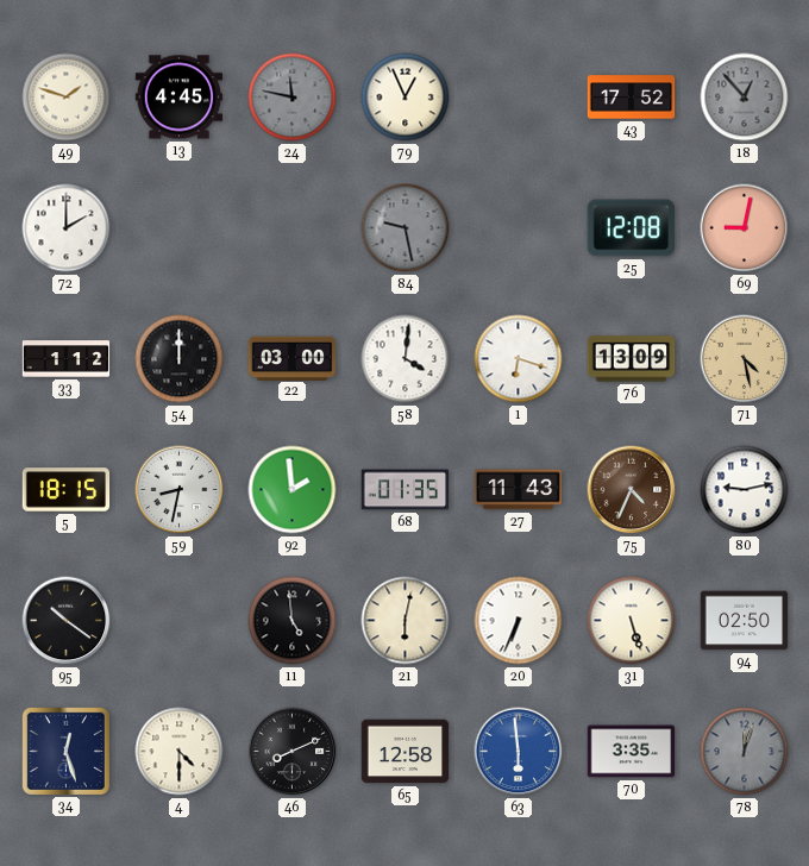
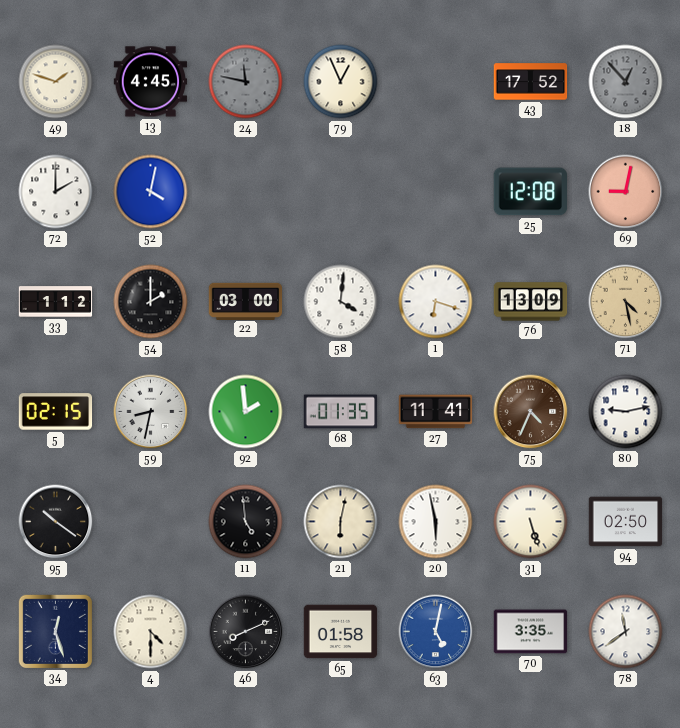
52: none -> 4:02 (151, 192)
84: 9:28 -> none (406, 228)
54: 12:00 -> 2:00 (151, 302)
5: 18:15 -> 02:15 (56, 412)
27: 11:43 -> 11:41 (436, 412)
20: 6:34 -> 5:58 (436, 522)
65: 12:58 -> 01:58 (341, 632)
63: 5:59 -> 5:02 (436, 632)
78: 12:03 -> 11:39 (626, 632)
78 dial: grey -> white (626, 632)
